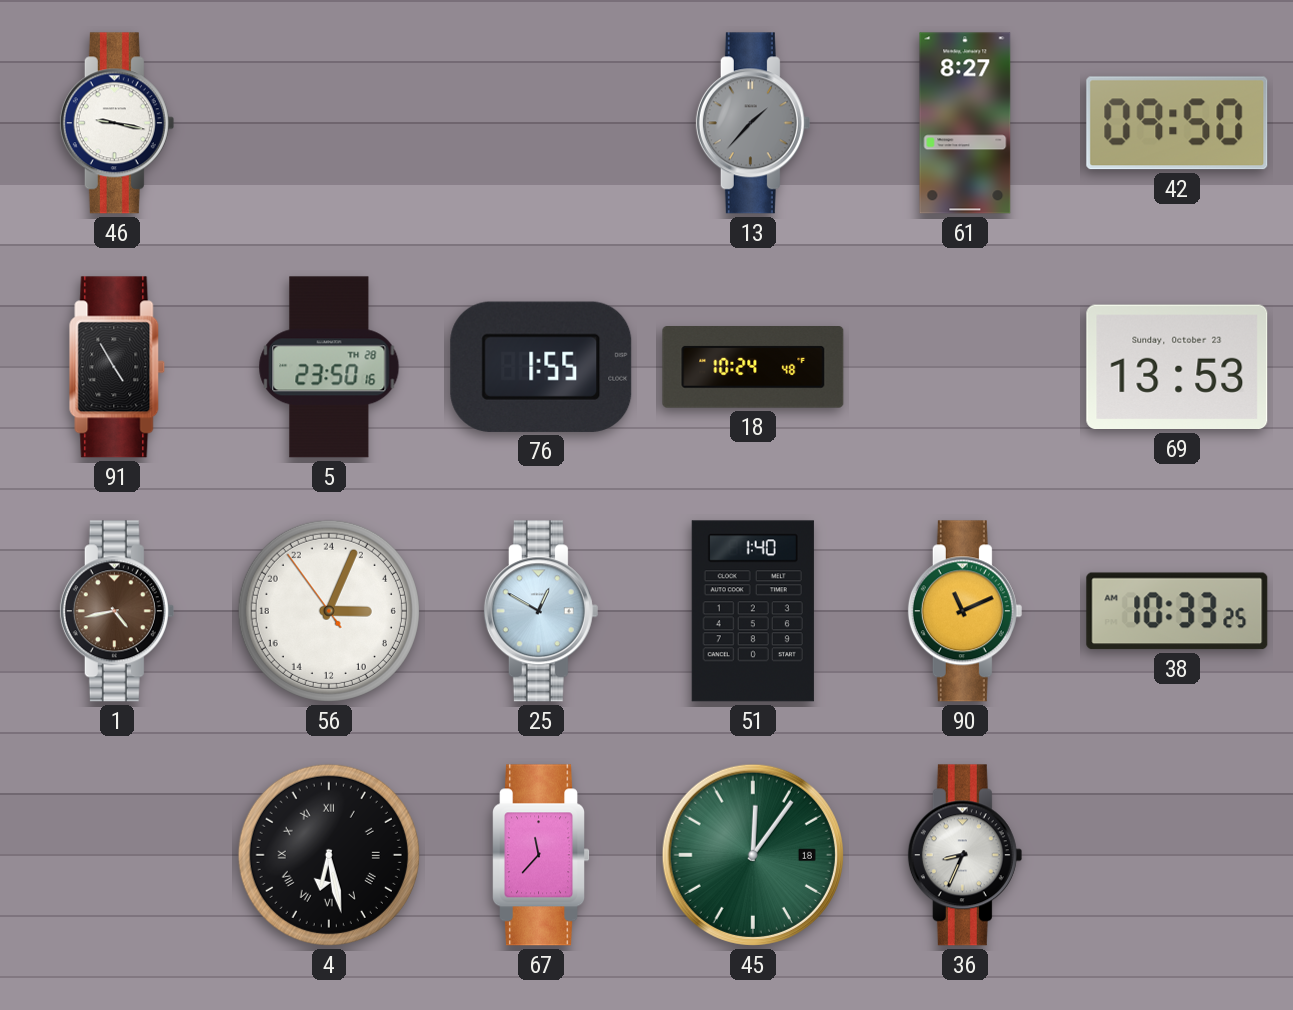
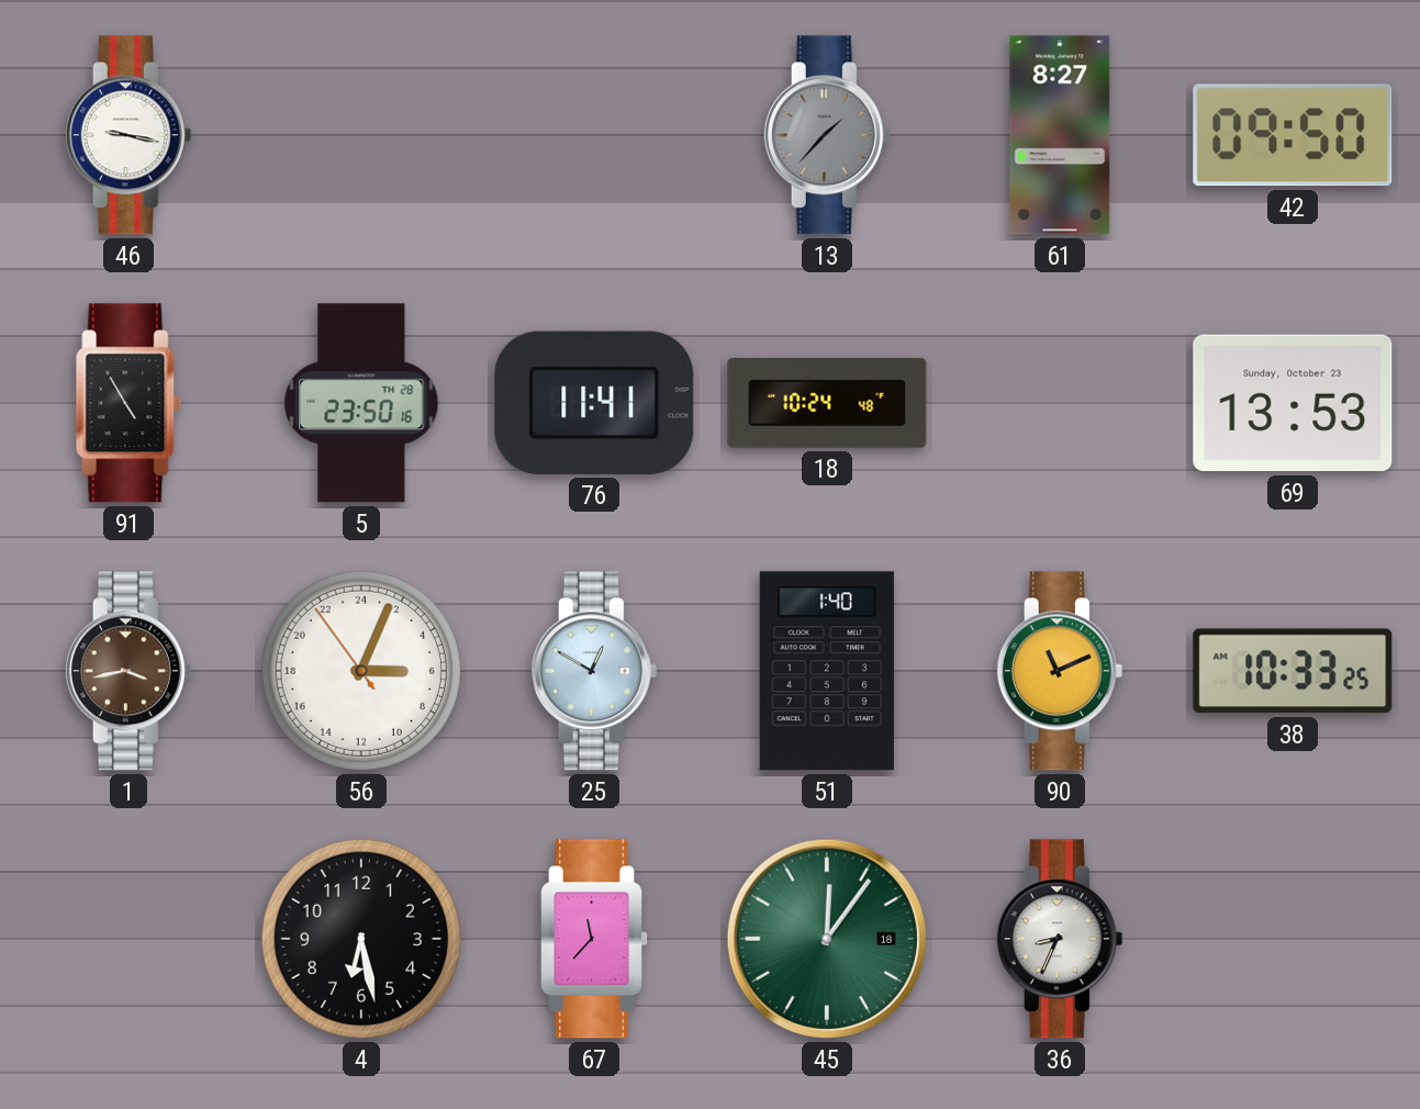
76: 1:55 -> 11:41 (594, 403)
1: 4:43 -> 3:43 (128, 671)
4 numerals: Roman -> Arabic (361, 939)
